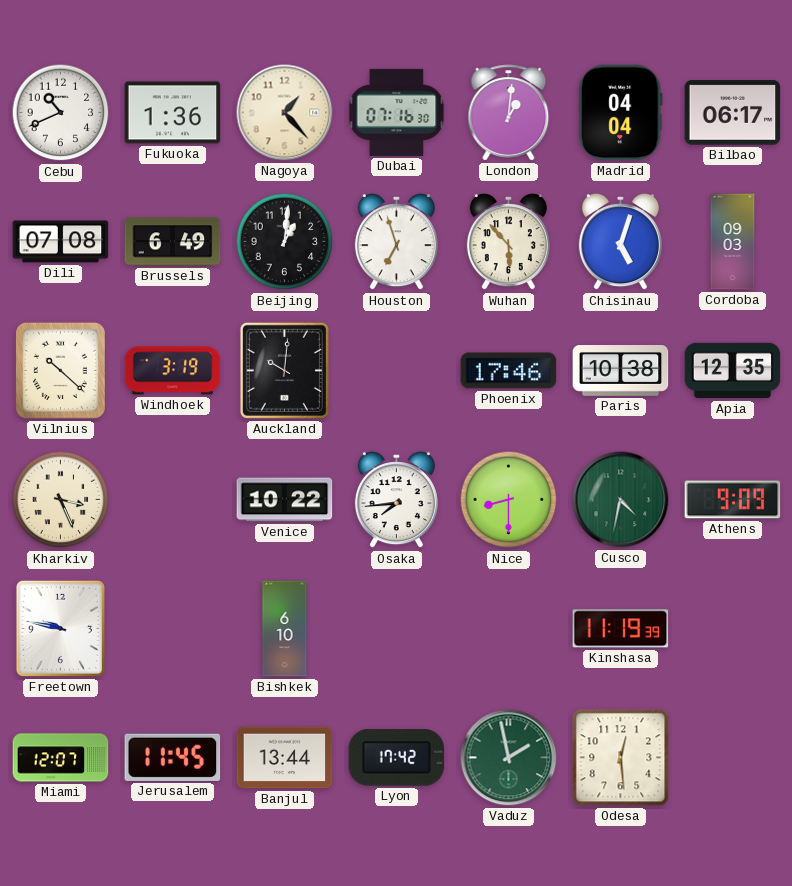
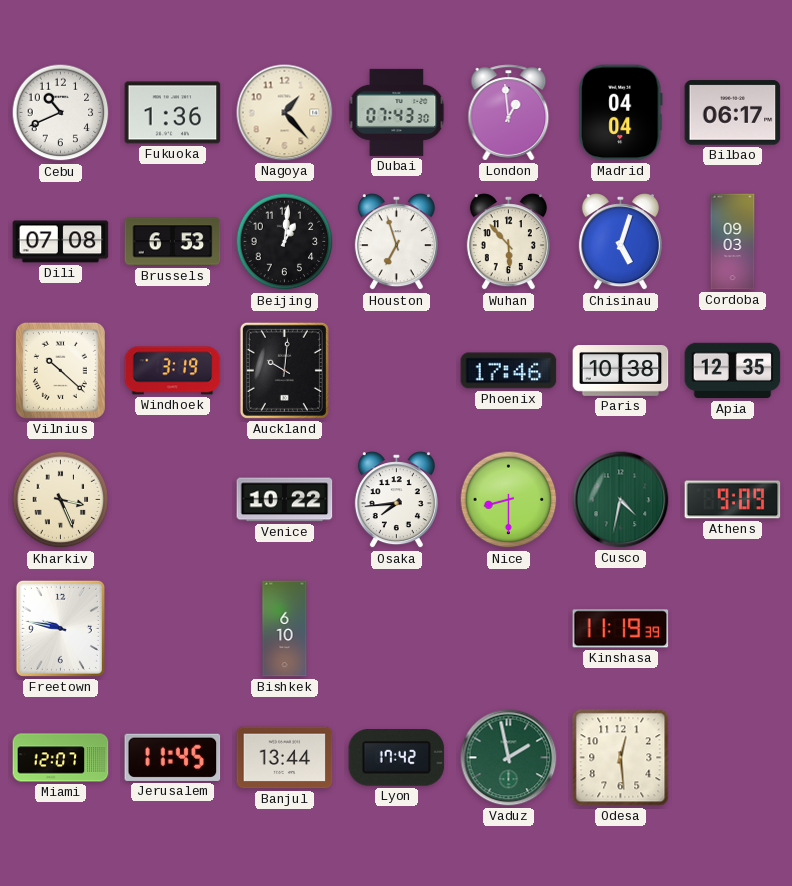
Dubai: 07:16 -> 07:43 (397, 112)
London: 1:01 -> 12:59 (509, 113)
Brussels: 6:49 -> 6:53 (173, 242)
